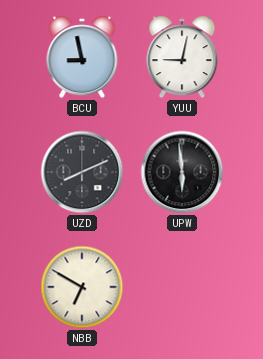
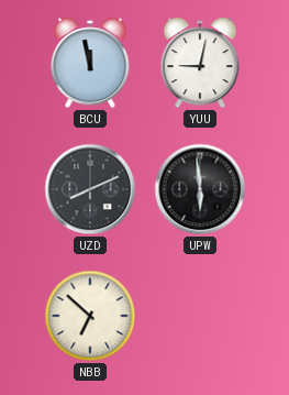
BCU: 8:58 -> 11:58 (90, 63)
NBB: 6:50 -> 6:52 (90, 316)
